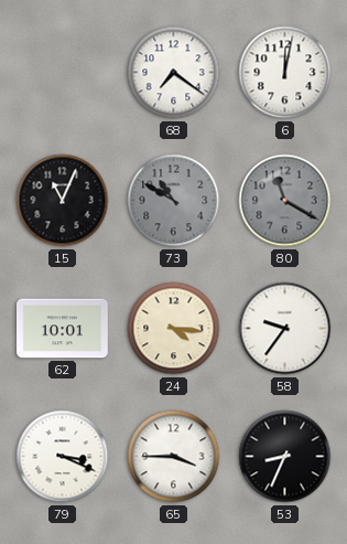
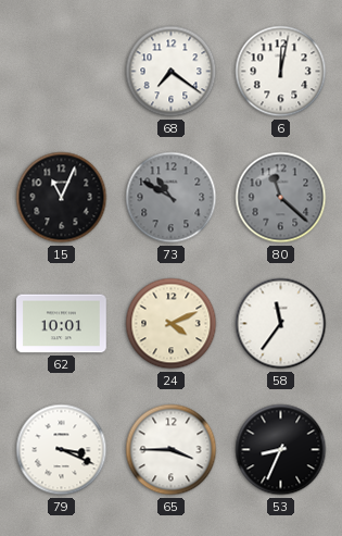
80: 11:20 -> 11:22 (281, 198)
24: 4:16 -> 4:11 (172, 324)
58: 9:36 -> 11:36 (281, 324)
